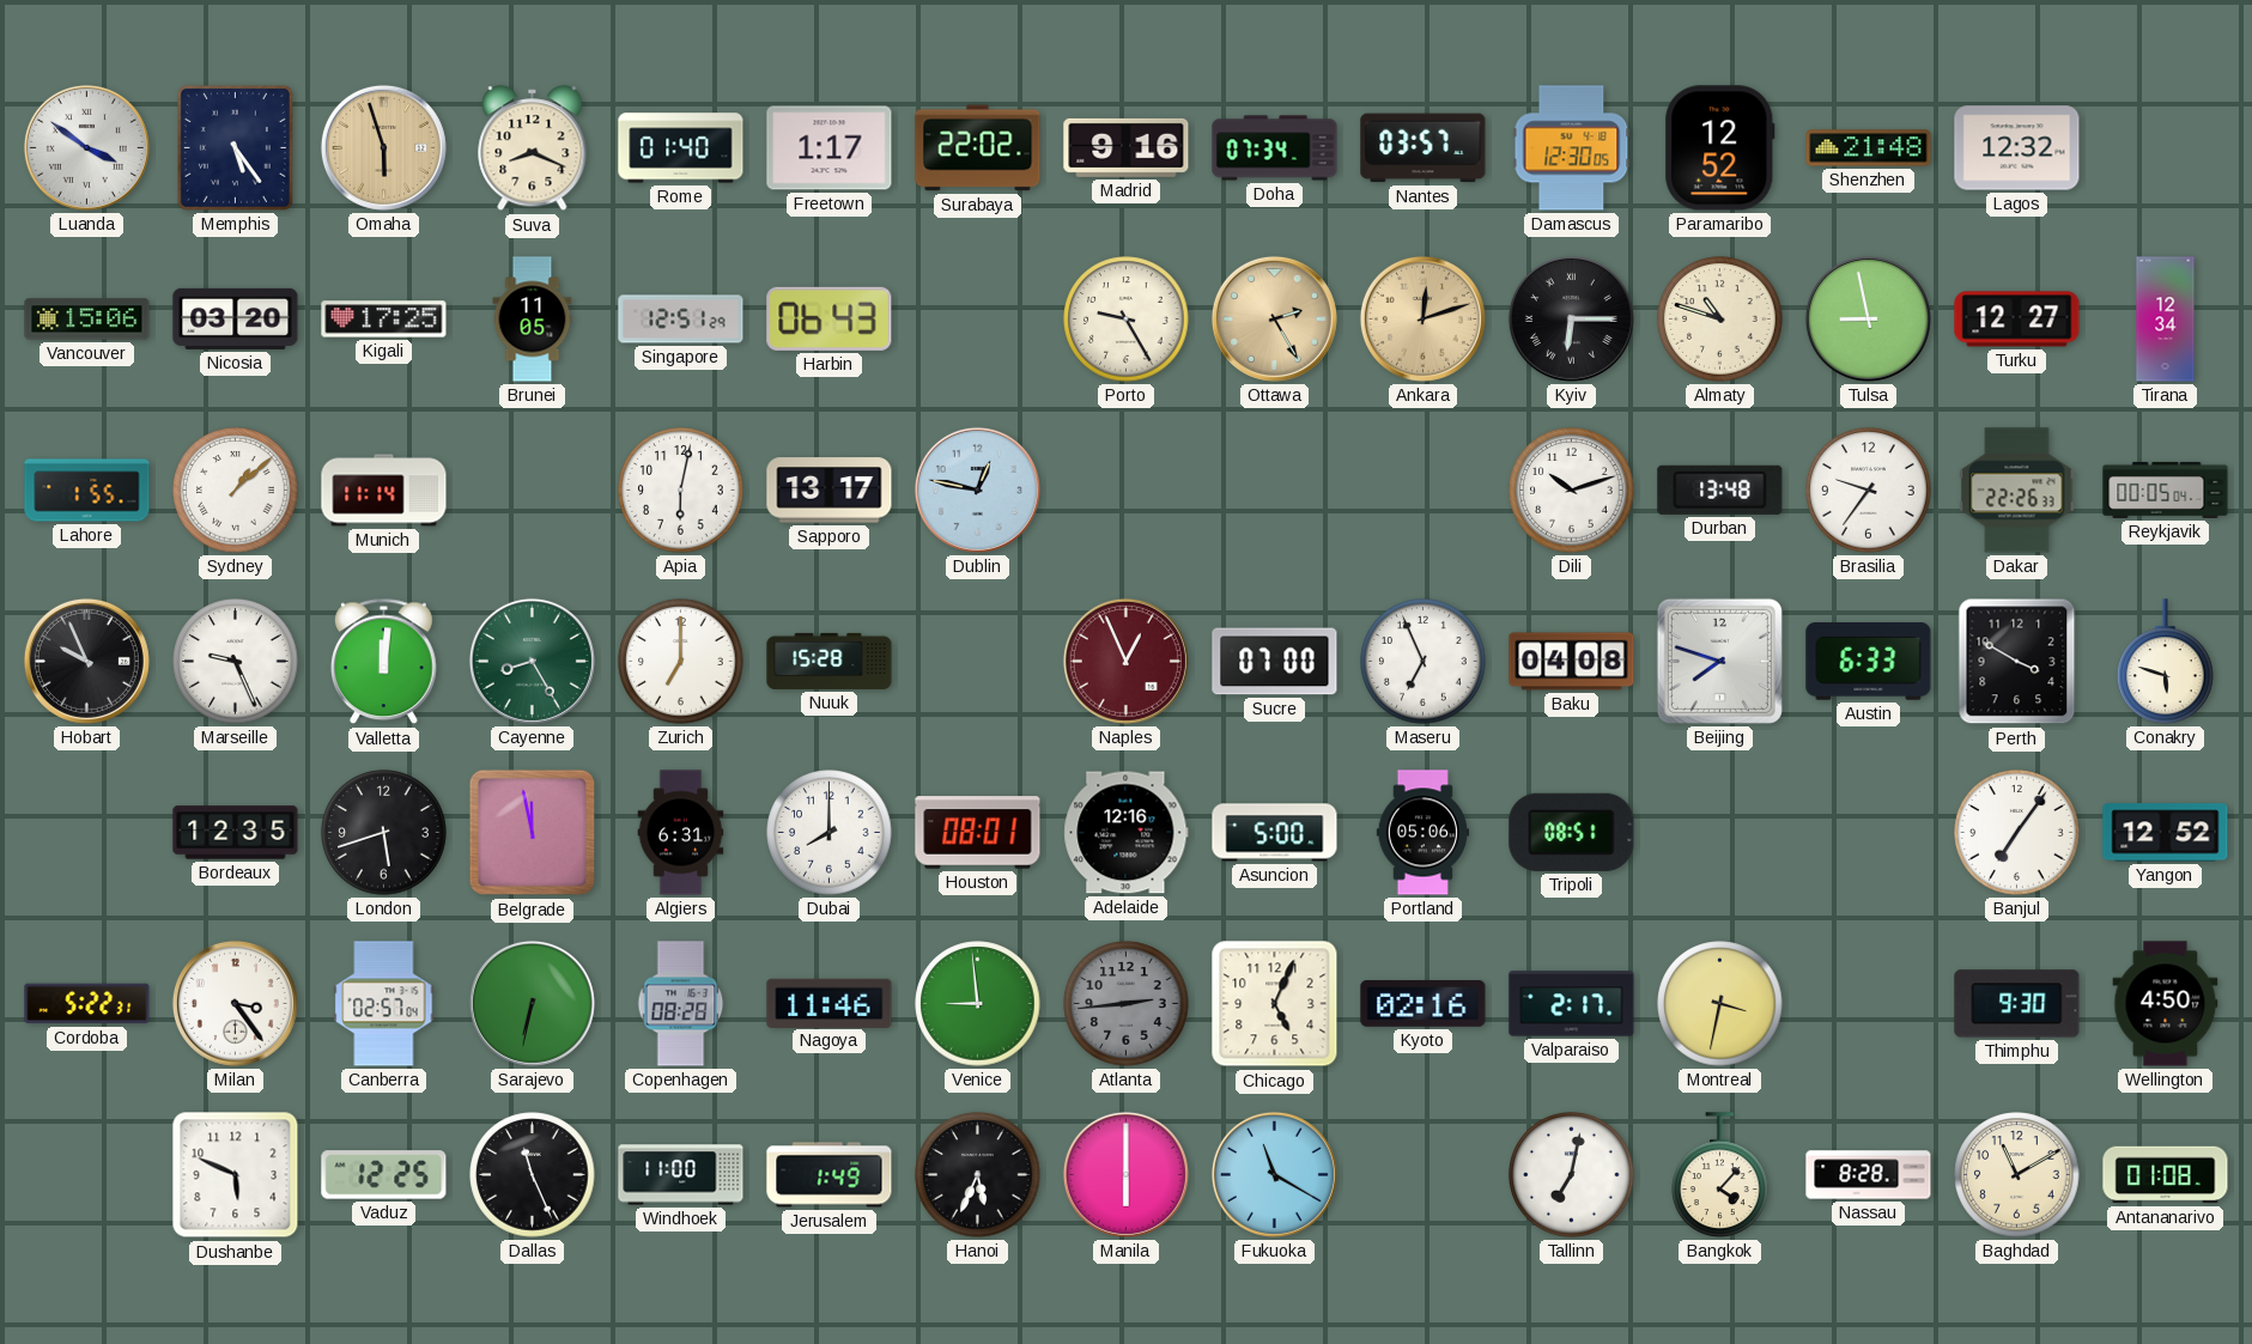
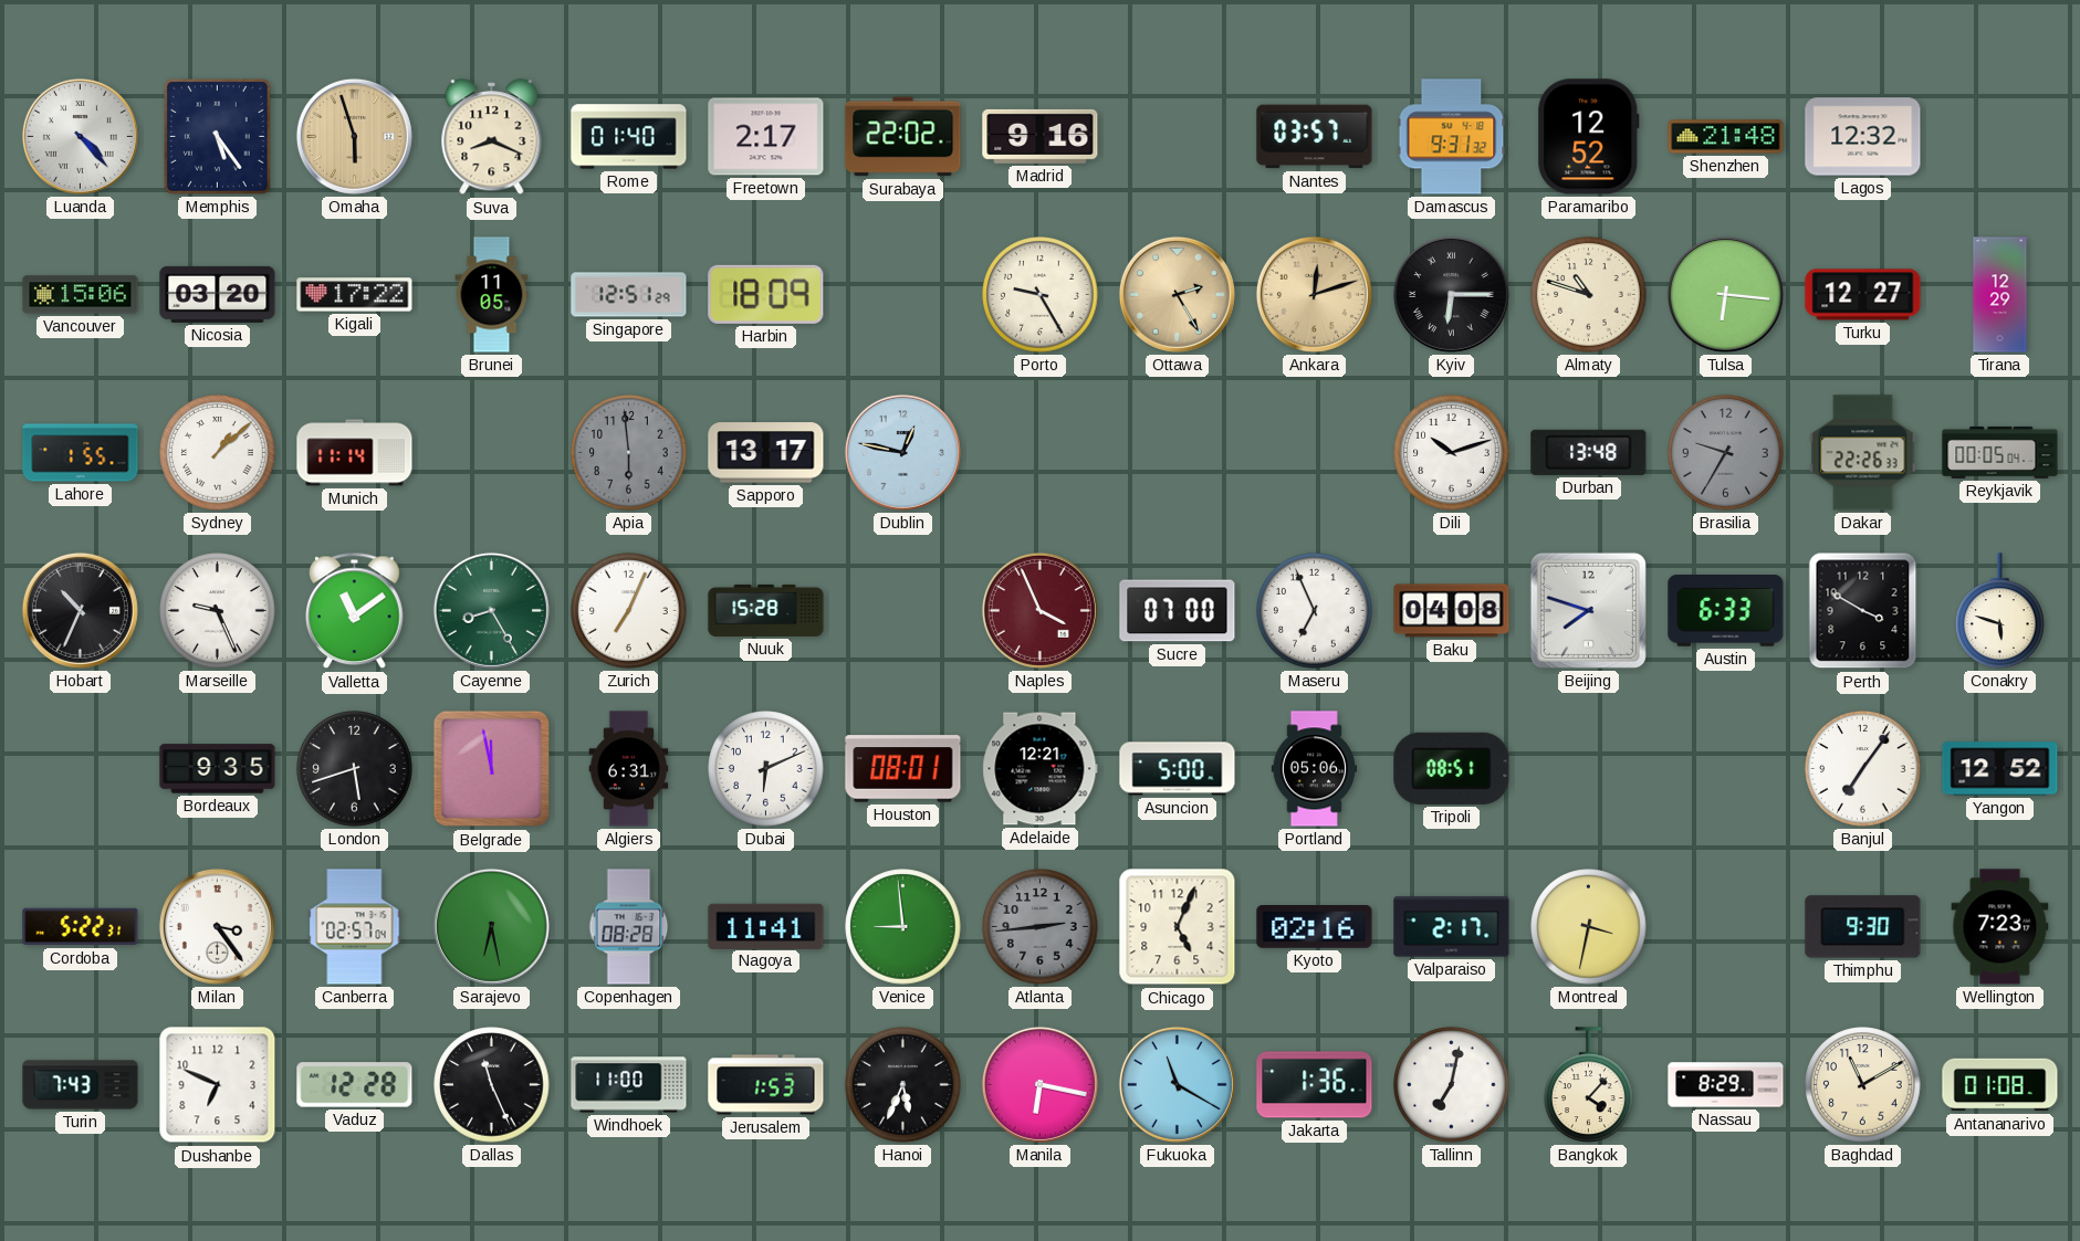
Luanda: 3:51 -> 4:23 (80, 136)
Freetown: 1:17 -> 2:17 (766, 137)
Doha: 07:34 -> none (1275, 148)
Damascus: 12:30 -> 9:31 (1452, 137)
Kigali: 17:25 -> 17:22 (355, 295)
Harbin: 06:43 -> 18:09 (766, 294)
Tulsa: 8:58 -> 6:16 (1725, 294)
Tirana: 12:34 -> 12:29 (2000, 295)
Apia: 6:02 -> 5:59 (629, 453)
Apia dial: white -> grey (629, 453)
Brasilia: 9:36 -> 9:35 (1726, 453)
Brasilia dial: white -> grey (1726, 453)
Hobart: 9:56 -> 10:34 (80, 610)
Valletta: 12:01 -> 11:09 (355, 611)
Zurich: 7:00 -> 7:04 (629, 611)
Naples: 12:56 -> 3:56 (1039, 610)
Bordeaux: 12:35 -> 9:35 (218, 769)
Dubai: 8:00 -> 6:11 (766, 769)
Adelaide: 12:16 -> 12:21 (1041, 769)
Sarajevo: 6:32 -> 6:28 (491, 926)
Nagoya: 11:46 -> 11:41 (766, 926)
Wellington: 4:50 -> 7:23 (2000, 927)
Turin: none -> 7:43 (81, 1085)
Dushanbe: 5:49 -> 6:49 (218, 1085)
Vaduz: 12:25 -> 12:28 (355, 1085)
Jerusalem: 1:49 -> 1:53 (766, 1085)
Manila: 6:00 -> 6:17 (1039, 1084)
Jakarta: none -> 1:36 (1315, 1085)
Nassau: 8:28 -> 8:29 (1726, 1085)
